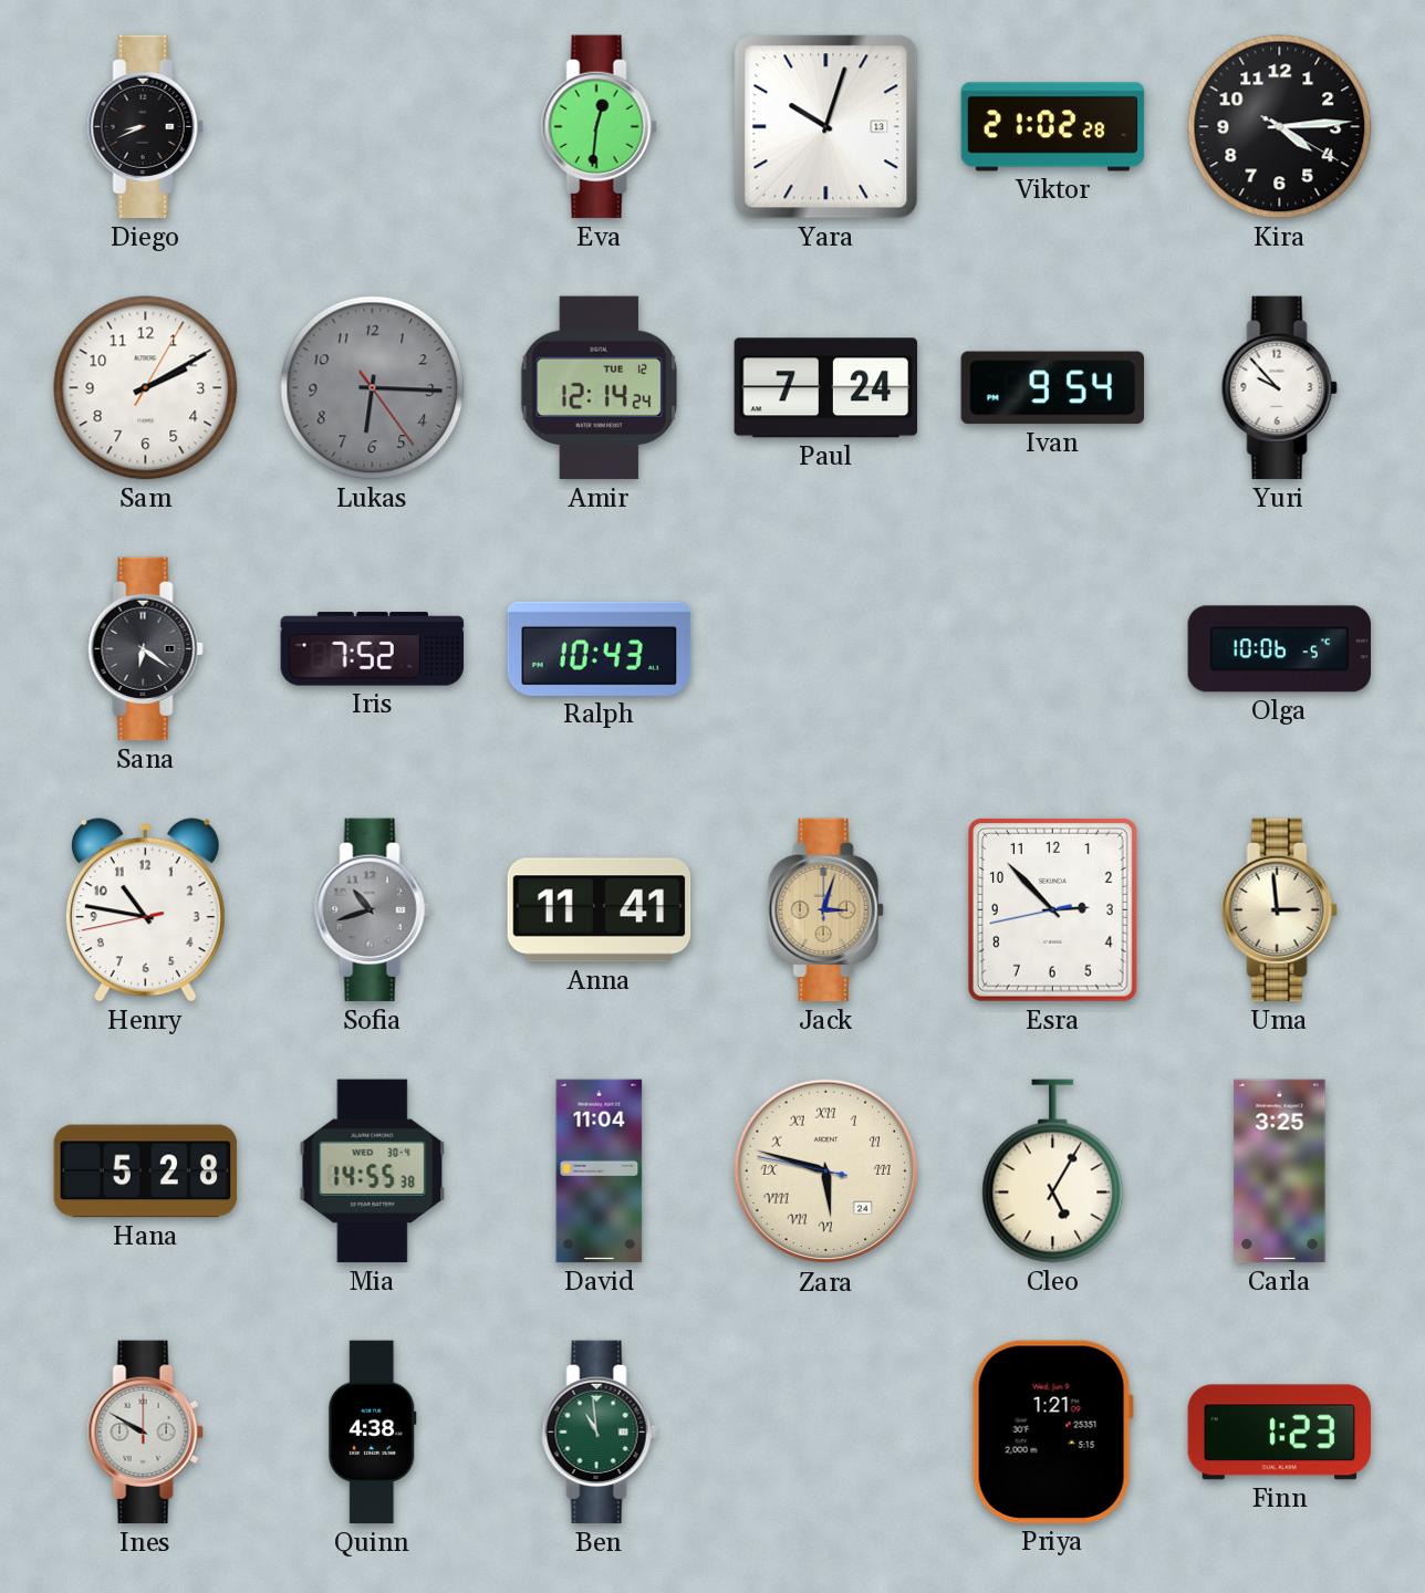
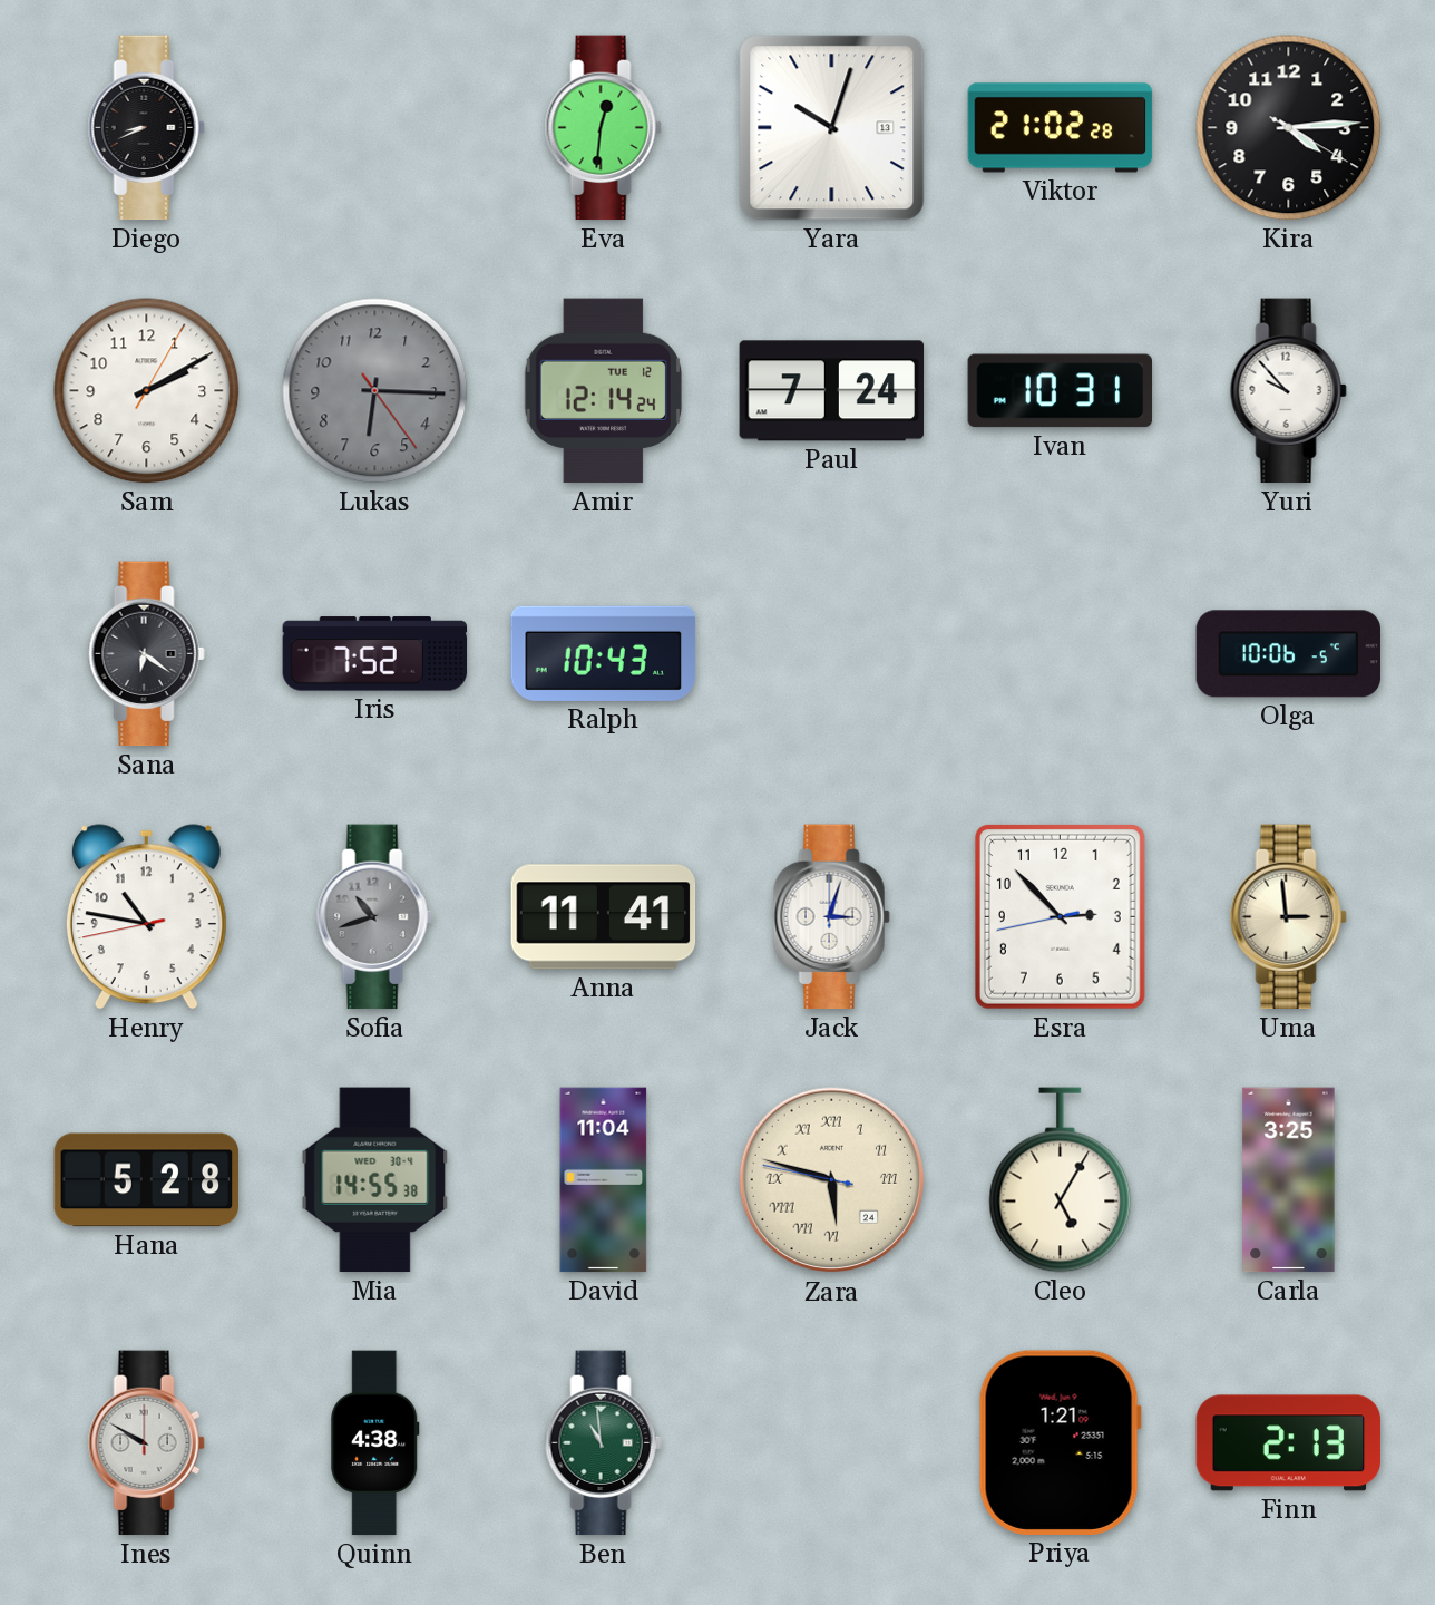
Ivan: 9:54 -> 10:31 (1061, 391)
Jack dial: champagne -> white (831, 917)
Finn: 1:23 -> 2:13 (1289, 1443)
